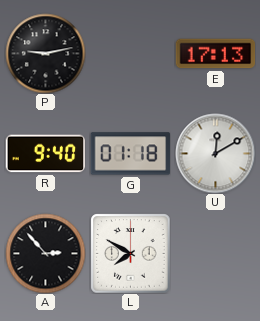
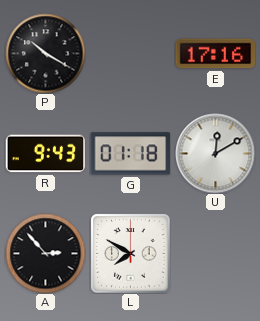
P: 9:13 -> 10:20 (45, 53)
E: 17:13 -> 17:16 (215, 54)
R: 9:40 -> 9:43 (45, 154)
